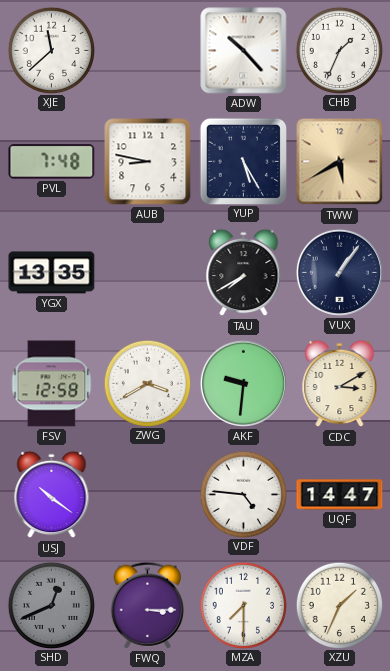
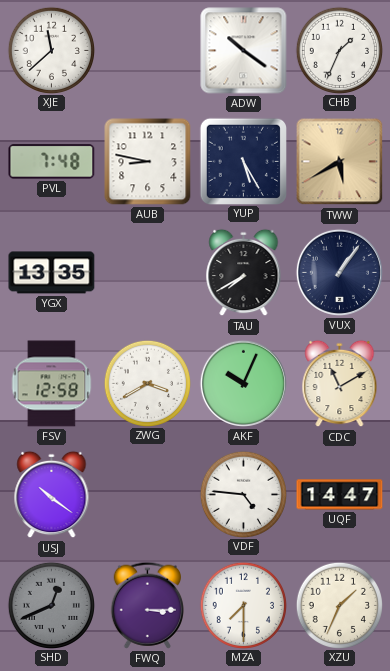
ADW: 10:23 -> 10:21 (244, 51)
AKF: 9:31 -> 10:04 (243, 383)
CDC: 3:10 -> 11:10 (340, 384)
